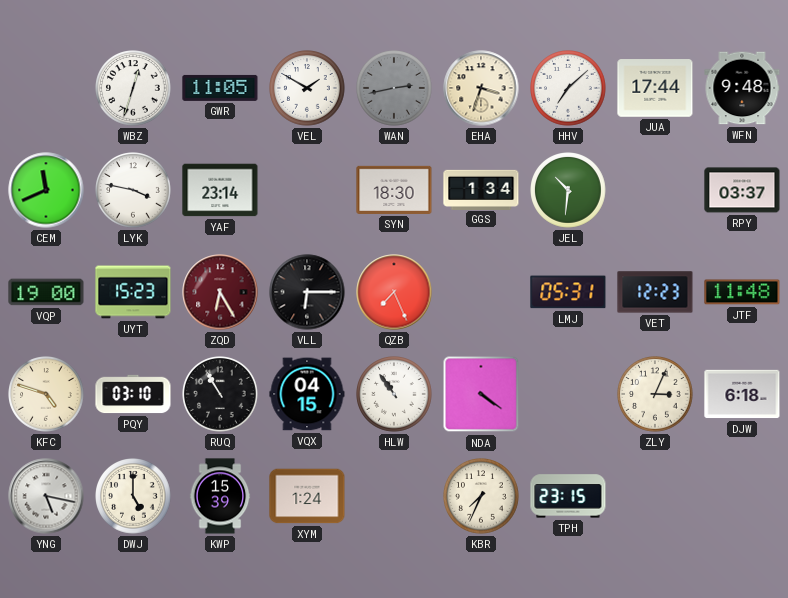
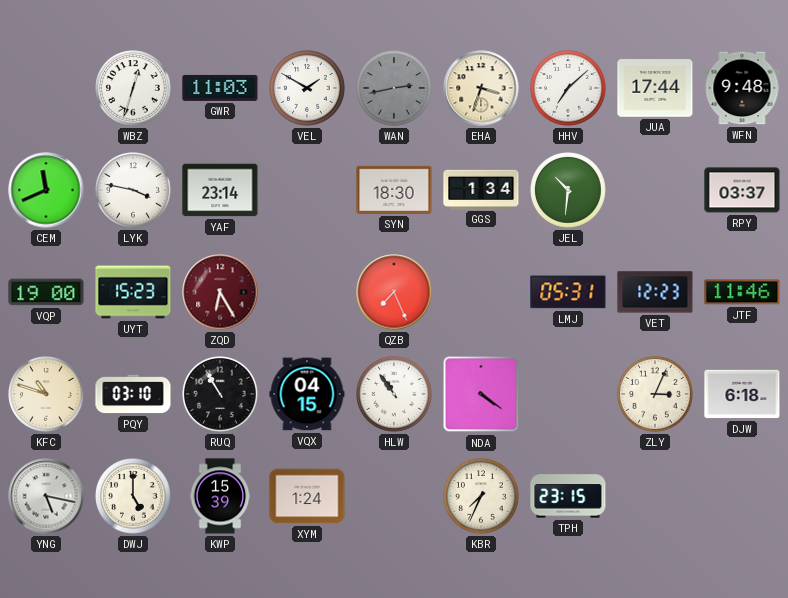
GWR: 11:05 -> 11:03 (220, 88)
VLL: 6:15 -> none (307, 292)
JTF: 11:48 -> 11:46 (742, 292)
KFC: 4:48 -> 10:48 (46, 394)
